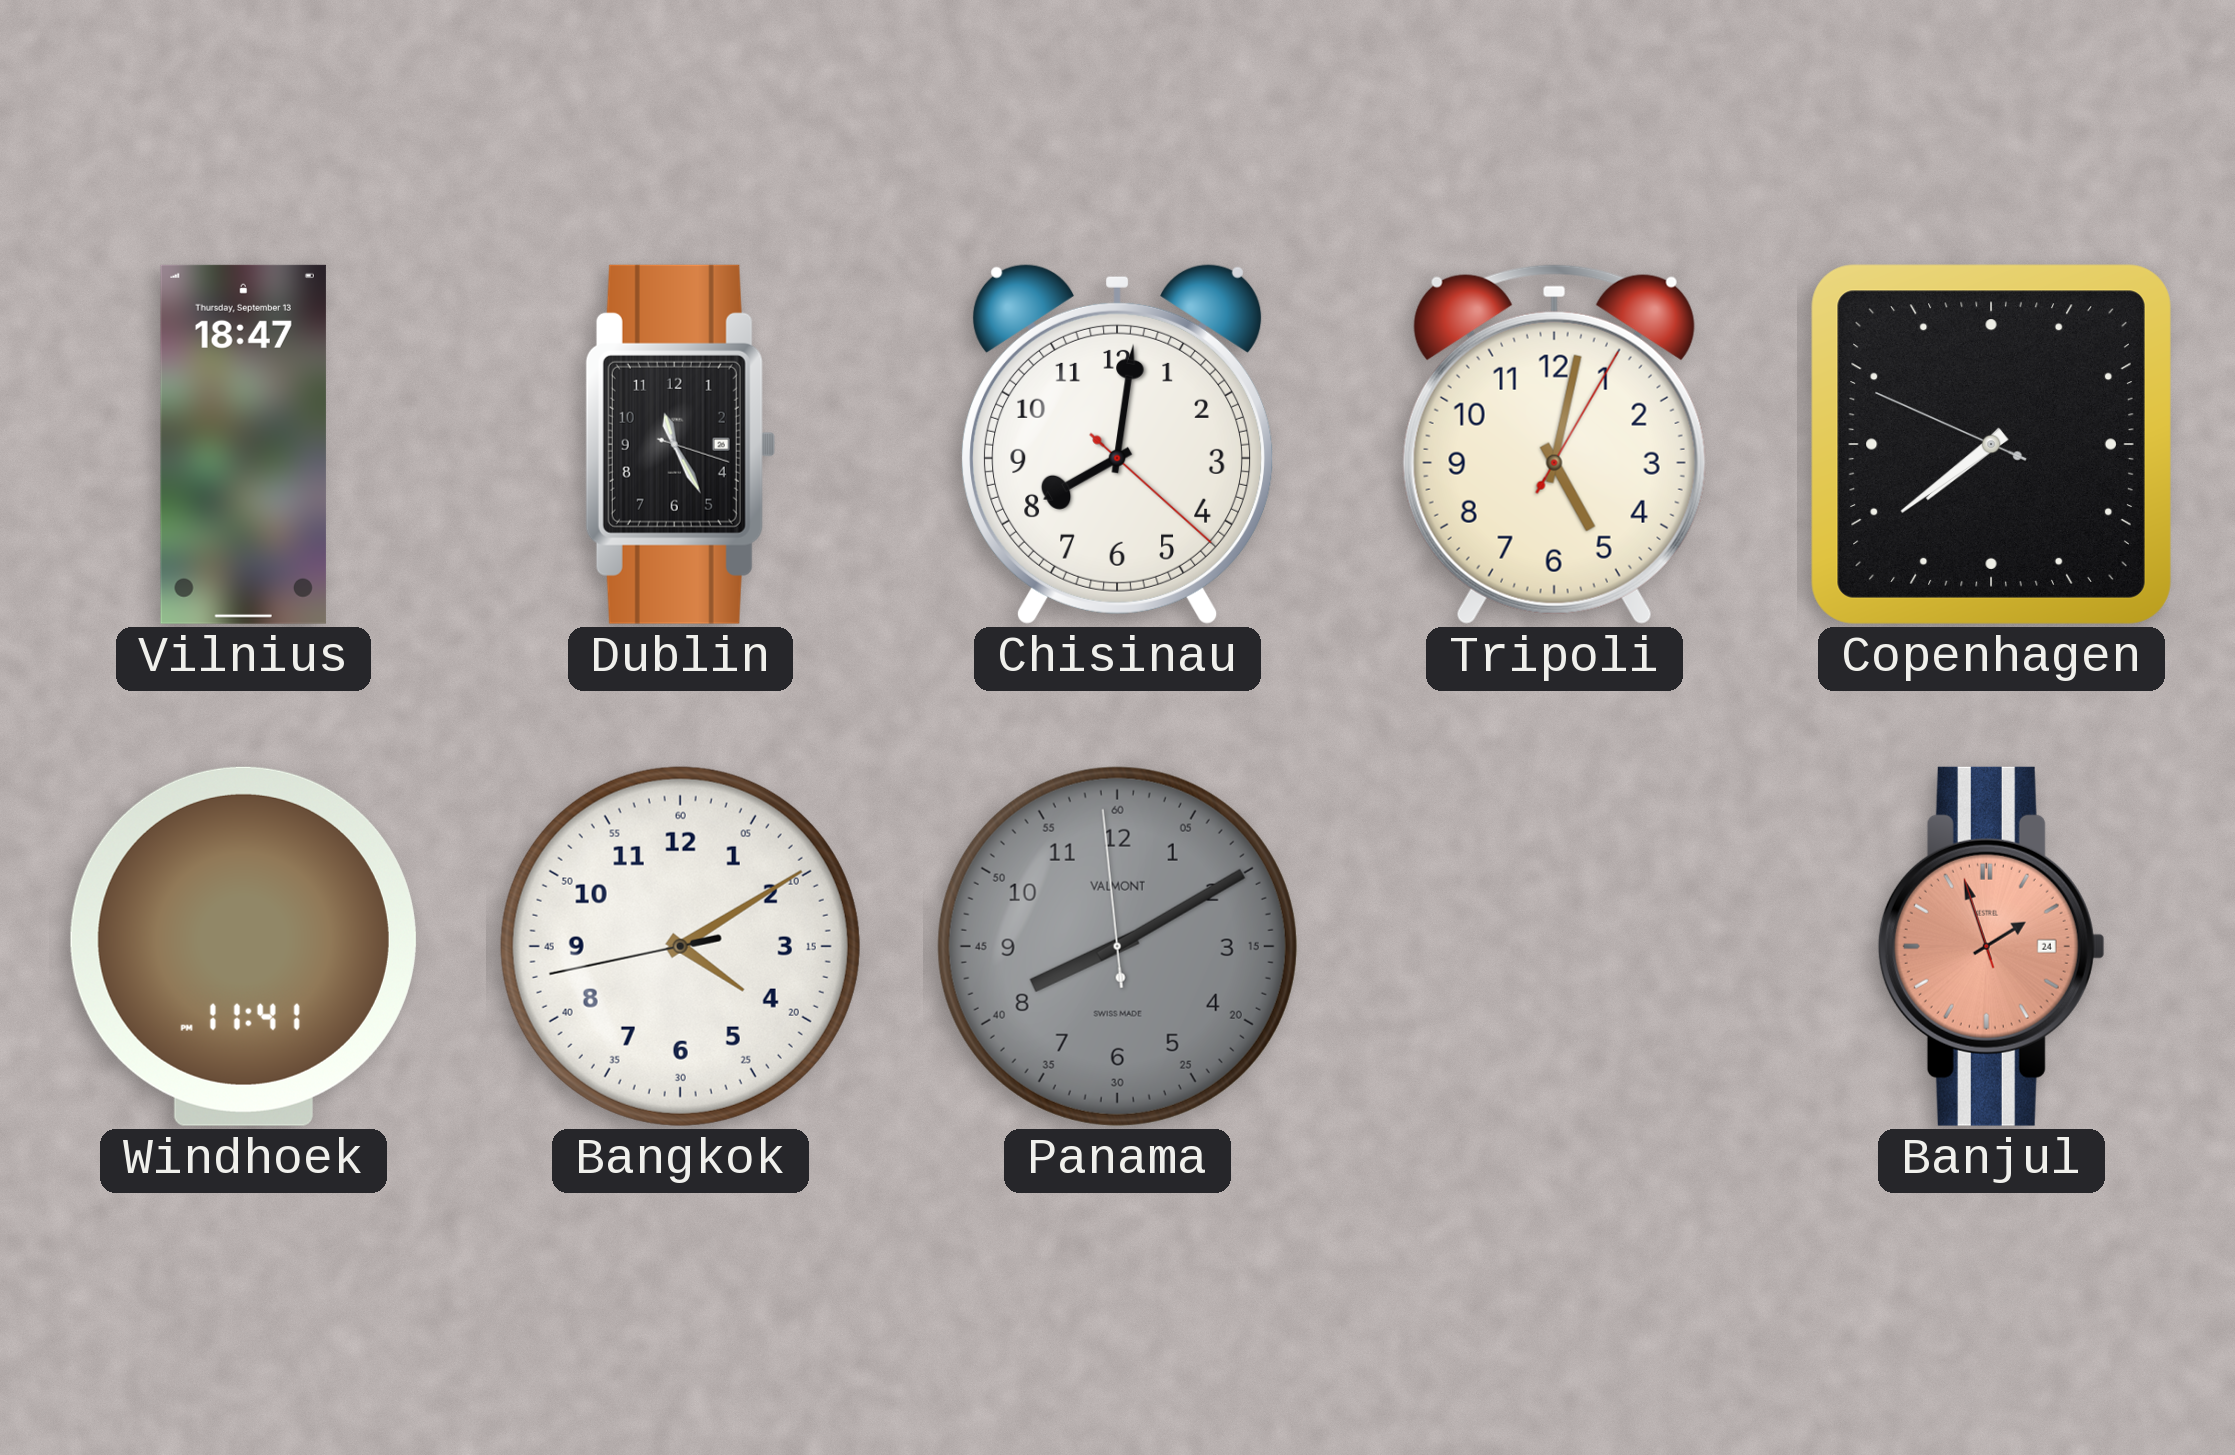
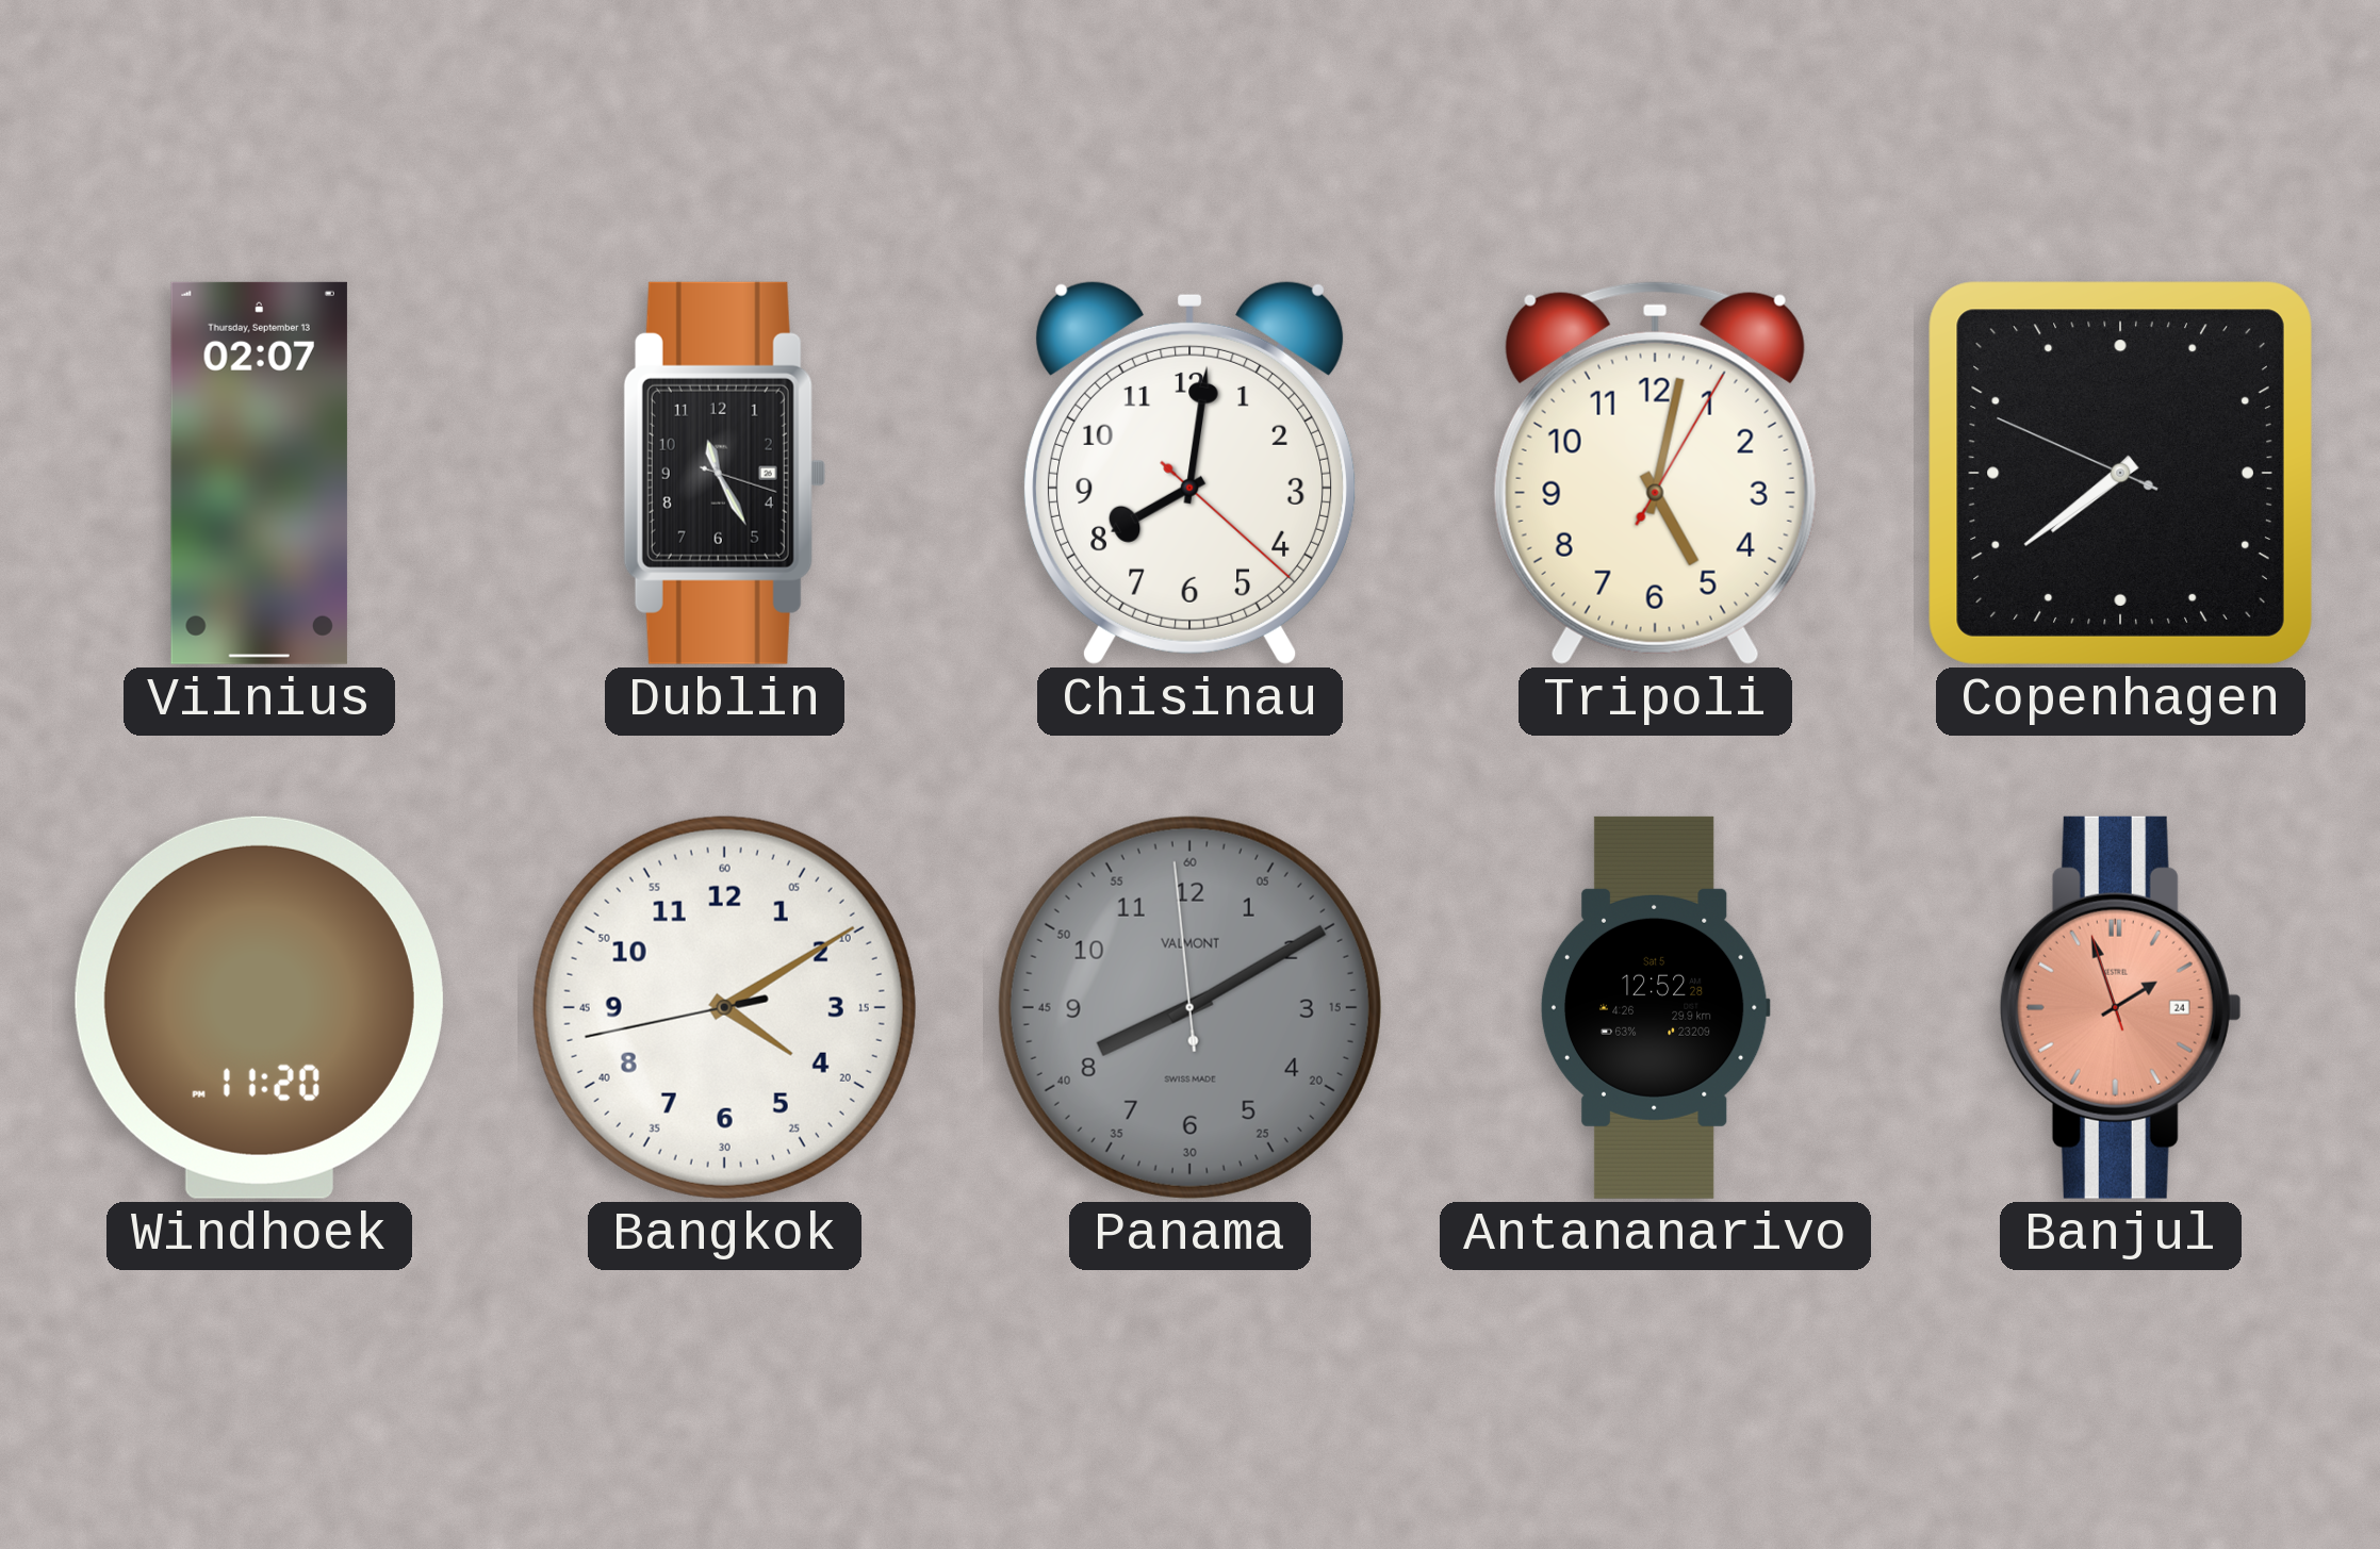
Vilnius: 18:47 -> 02:07 (259, 473)
Windhoek: 11:41 -> 11:20 (259, 1007)
Antananarivo: none -> 12:52 (1655, 1007)
